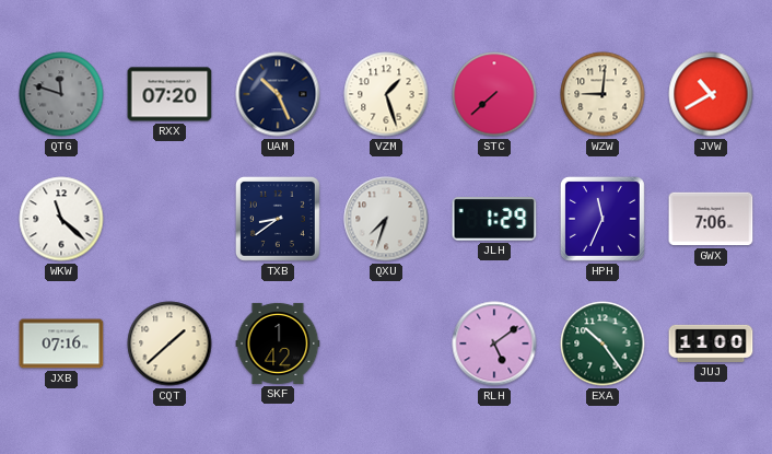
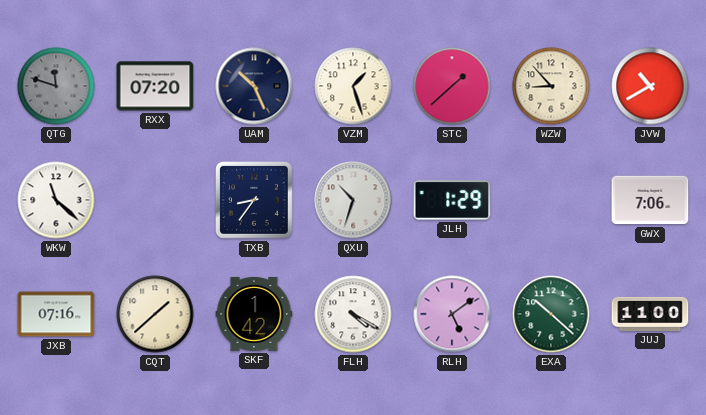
STC: 7:38 -> 1:38 (452, 86)
WZW: 9:01 -> 8:53 (551, 86)
TXB: 8:39 -> 8:36 (254, 200)
QXU: 7:33 -> 10:33 (353, 200)
HPH: 11:34 -> none (603, 219)
FLH: none -> 4:20 (353, 314)
EXA: 10:24 -> 10:22 (551, 314)
